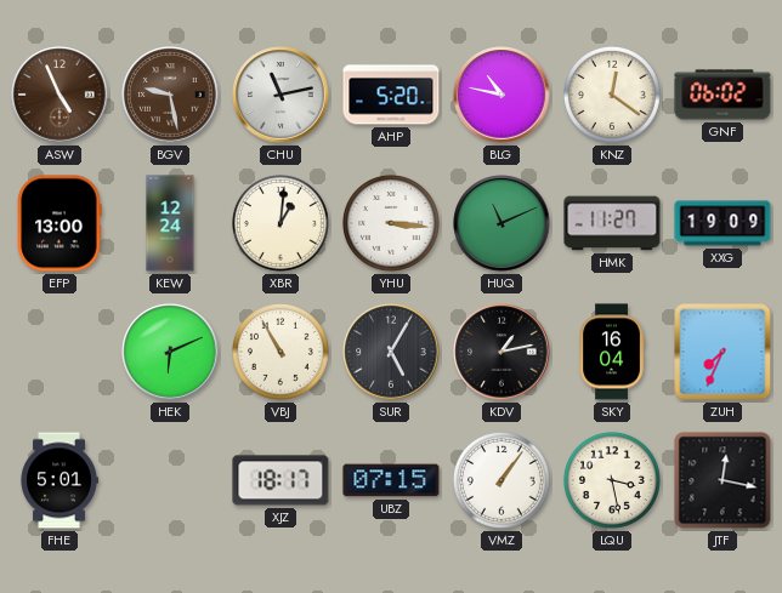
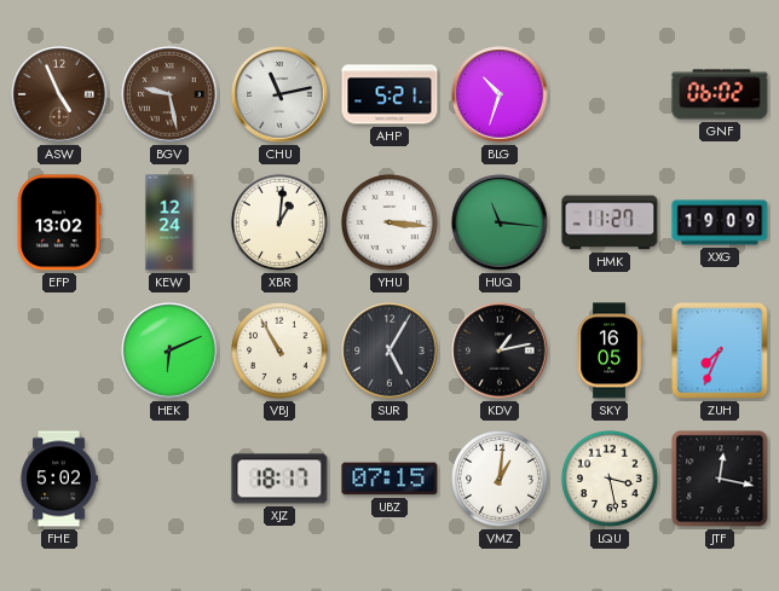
AHP: 5:20 -> 5:21 (389, 94)
BLG: 10:47 -> 10:33 (500, 94)
KNZ: 12:21 -> none (612, 95)
EFP: 13:00 -> 13:02 (59, 222)
HUQ: 11:11 -> 11:16 (500, 222)
SKY: 16:04 -> 16:05 (610, 350)
FHE: 5:01 -> 5:02 (59, 479)
VMZ: 1:06 -> 1:01 (500, 479)
